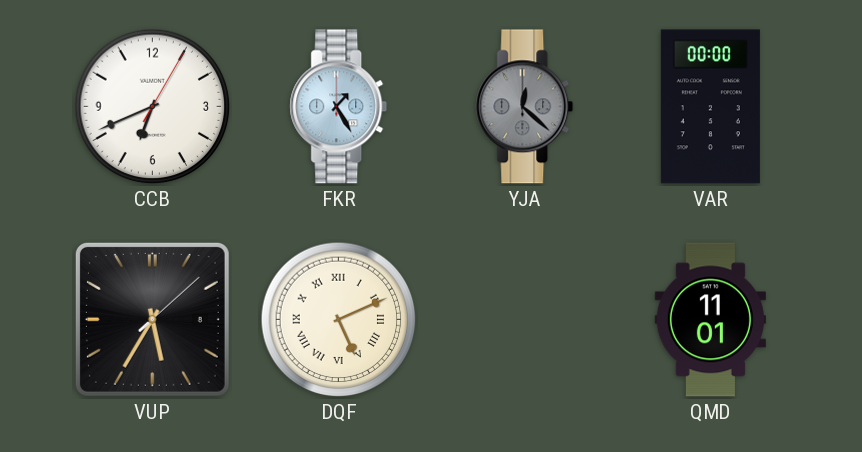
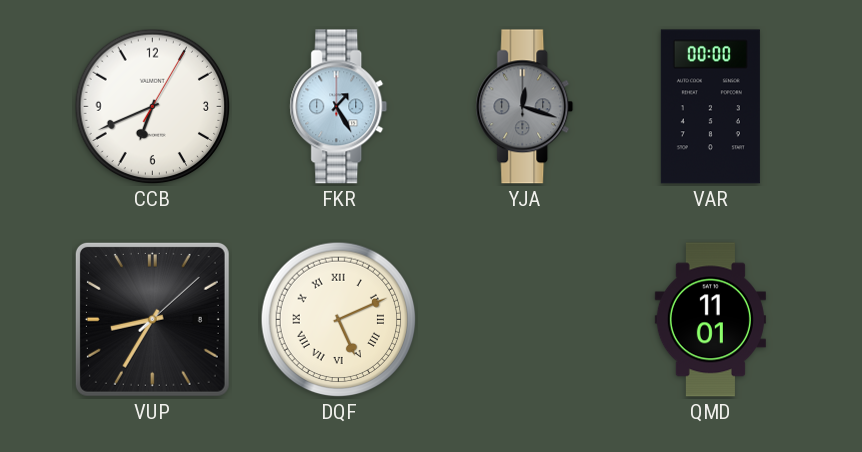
YJA: 12:22 -> 12:18 (525, 107)
VUP: 5:35 -> 8:35 (152, 319)
